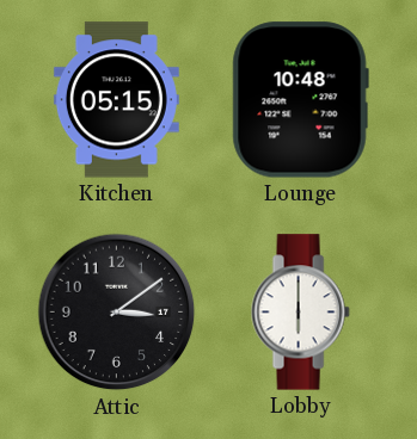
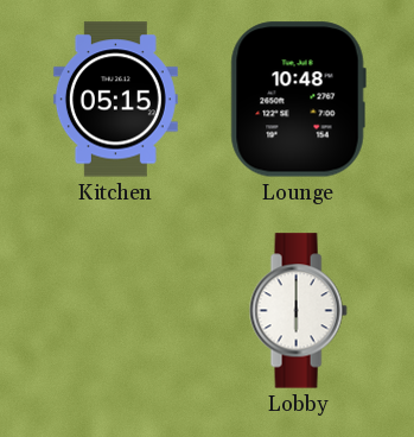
Attic: 3:09 -> none (117, 313)
